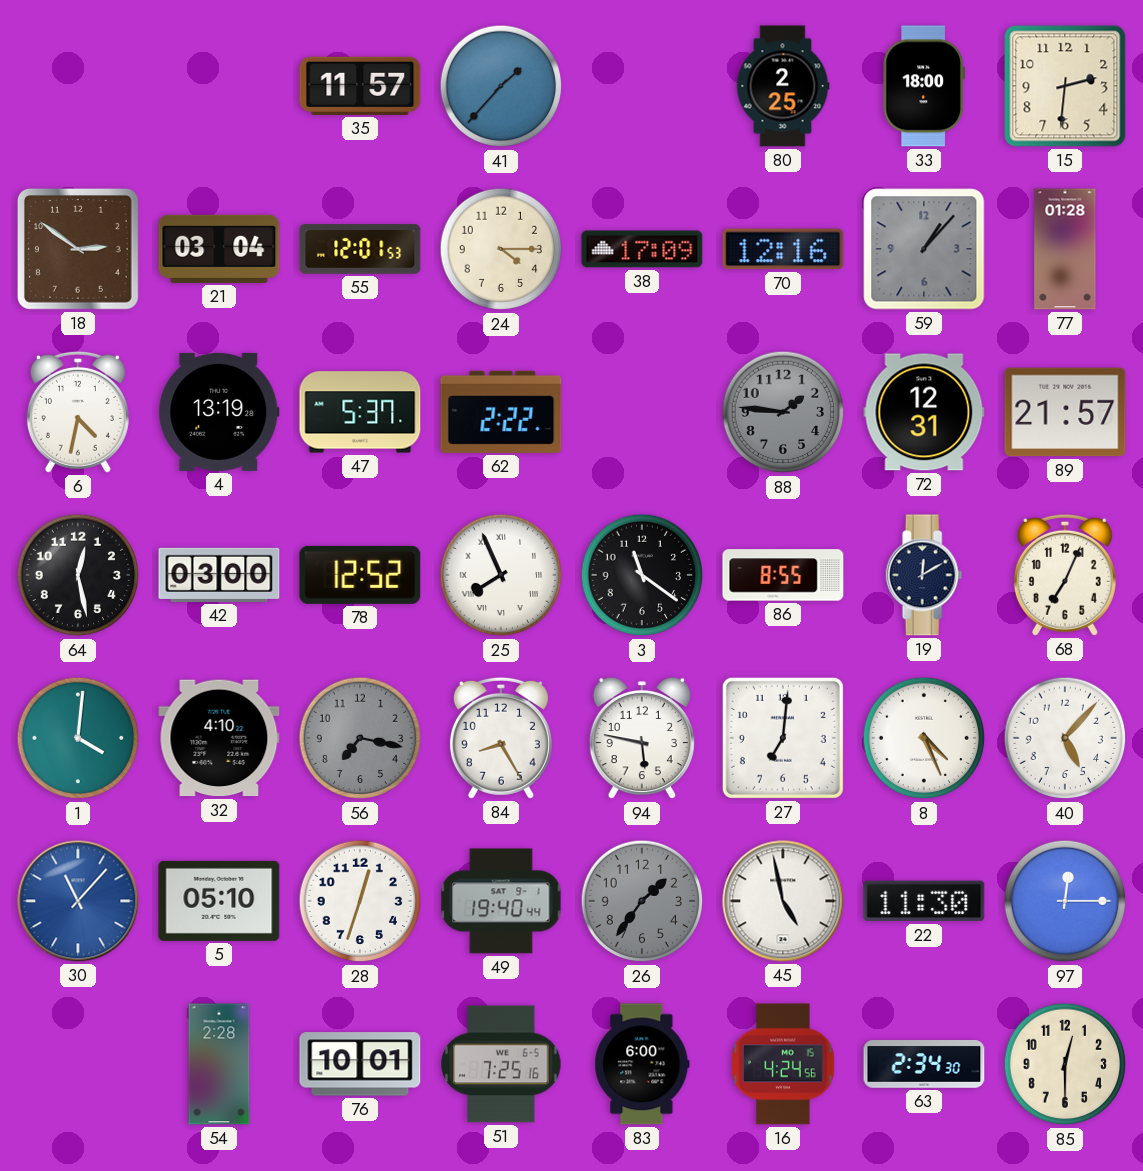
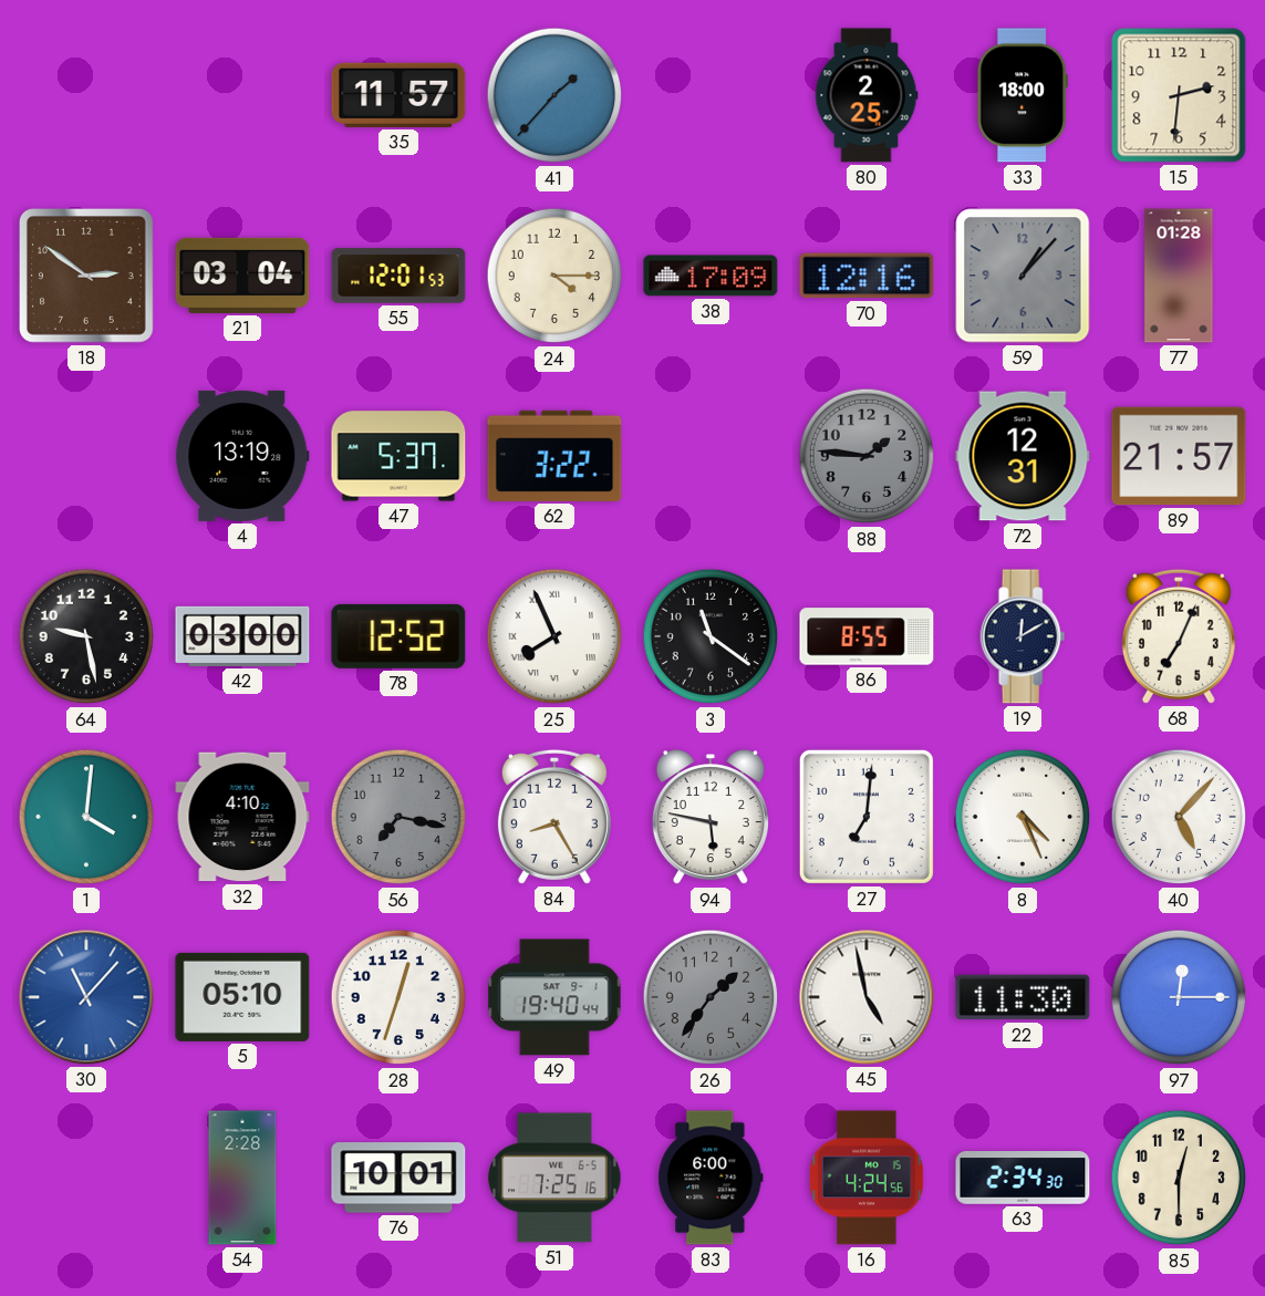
6: 4:32 -> none (78, 412)
62: 2:22 -> 3:22 (554, 456)
64: 12:28 -> 9:28 (86, 636)
